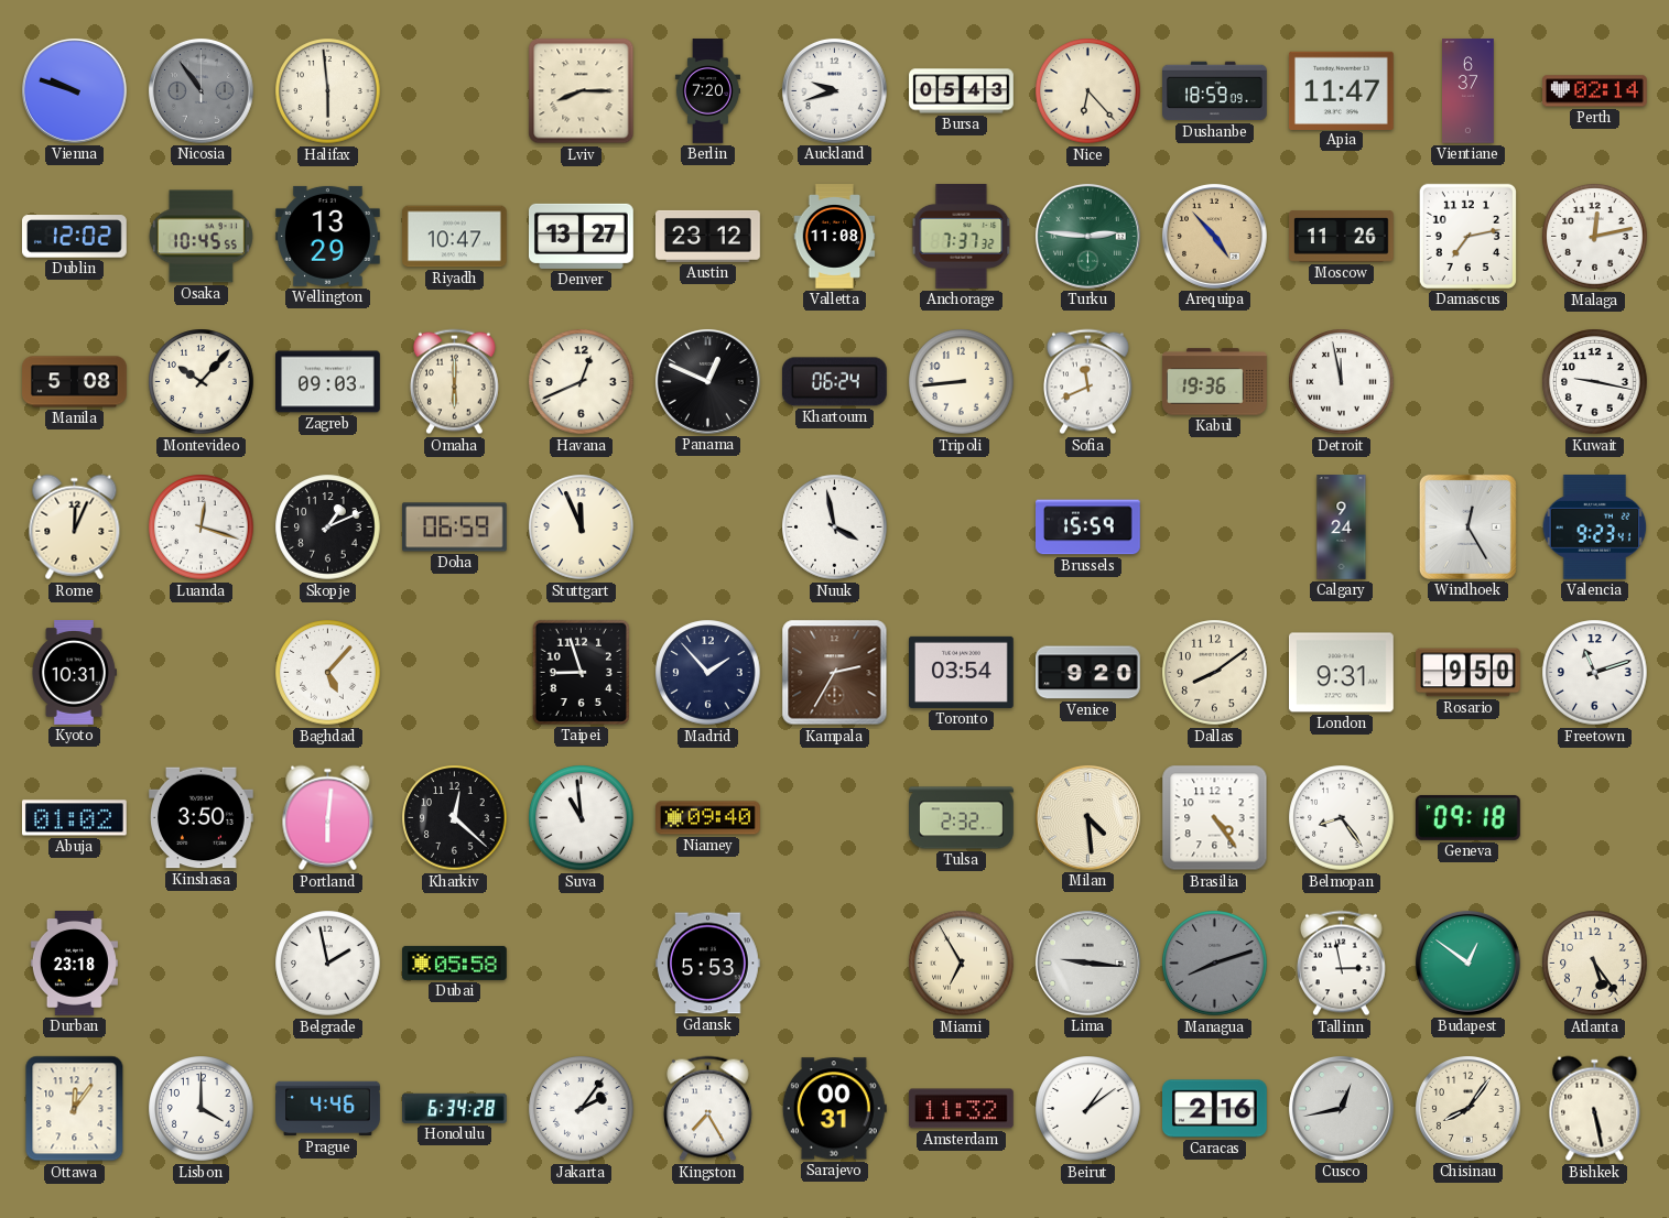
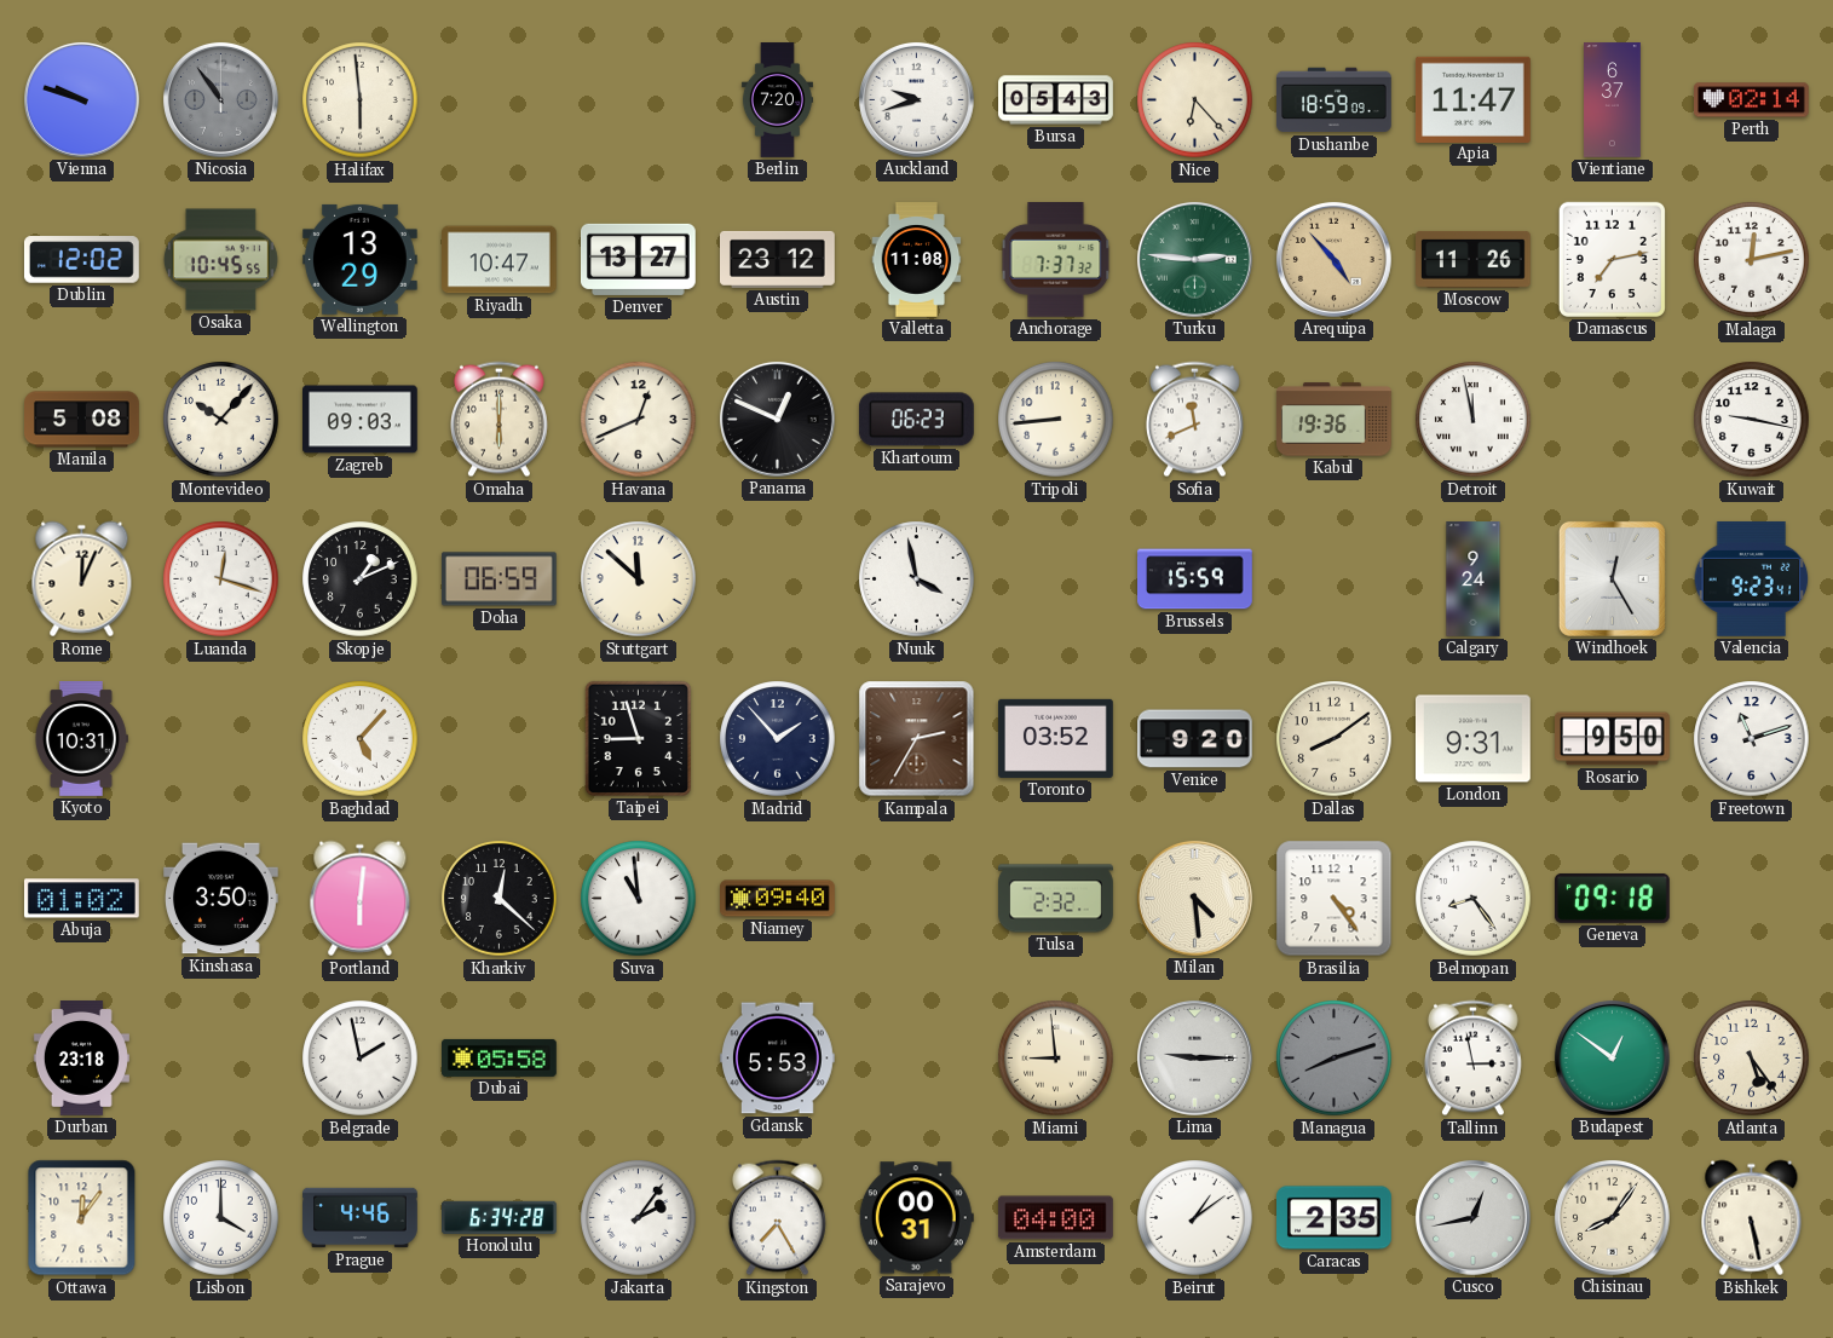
Lviv: 8:15 -> none (582, 91)
Khartoum: 06:24 -> 06:23 (916, 420)
Stuttgart: 11:56 -> 11:52 (639, 579)
Toronto: 03:54 -> 03:52 (1056, 738)
Miami: 6:55 -> 8:59 (1056, 1059)
Lima: 9:16 -> 9:15 (1194, 1057)
Amsterdam: 11:32 -> 04:00 (1055, 1218)
Caracas: 2:16 -> 2:35 (1335, 1218)
